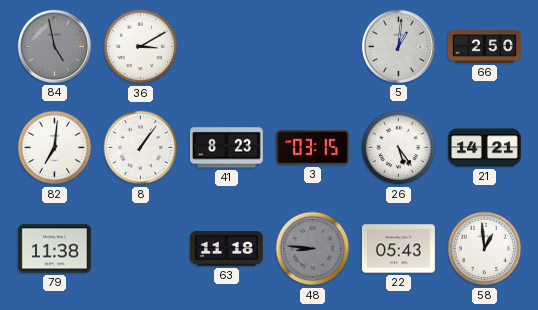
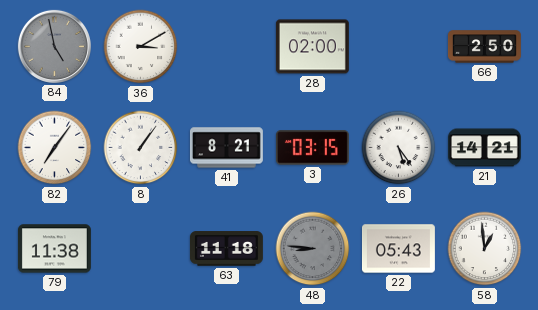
28: none -> 02:00 (312, 47)
5: 1:01 -> none (398, 46)
82: 7:01 -> 7:06 (55, 148)
41: 8:23 -> 8:21 (226, 148)
